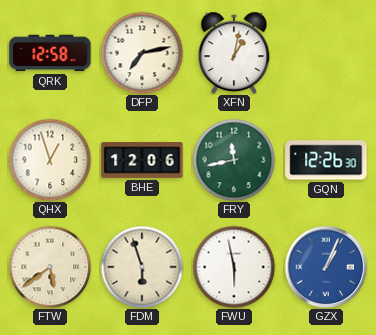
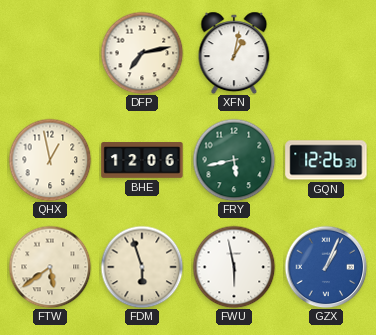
QRK: 12:58 -> none (50, 53)
QHX: 12:57 -> 12:58 (50, 160)
FRY: 11:43 -> 5:43 (234, 160)
